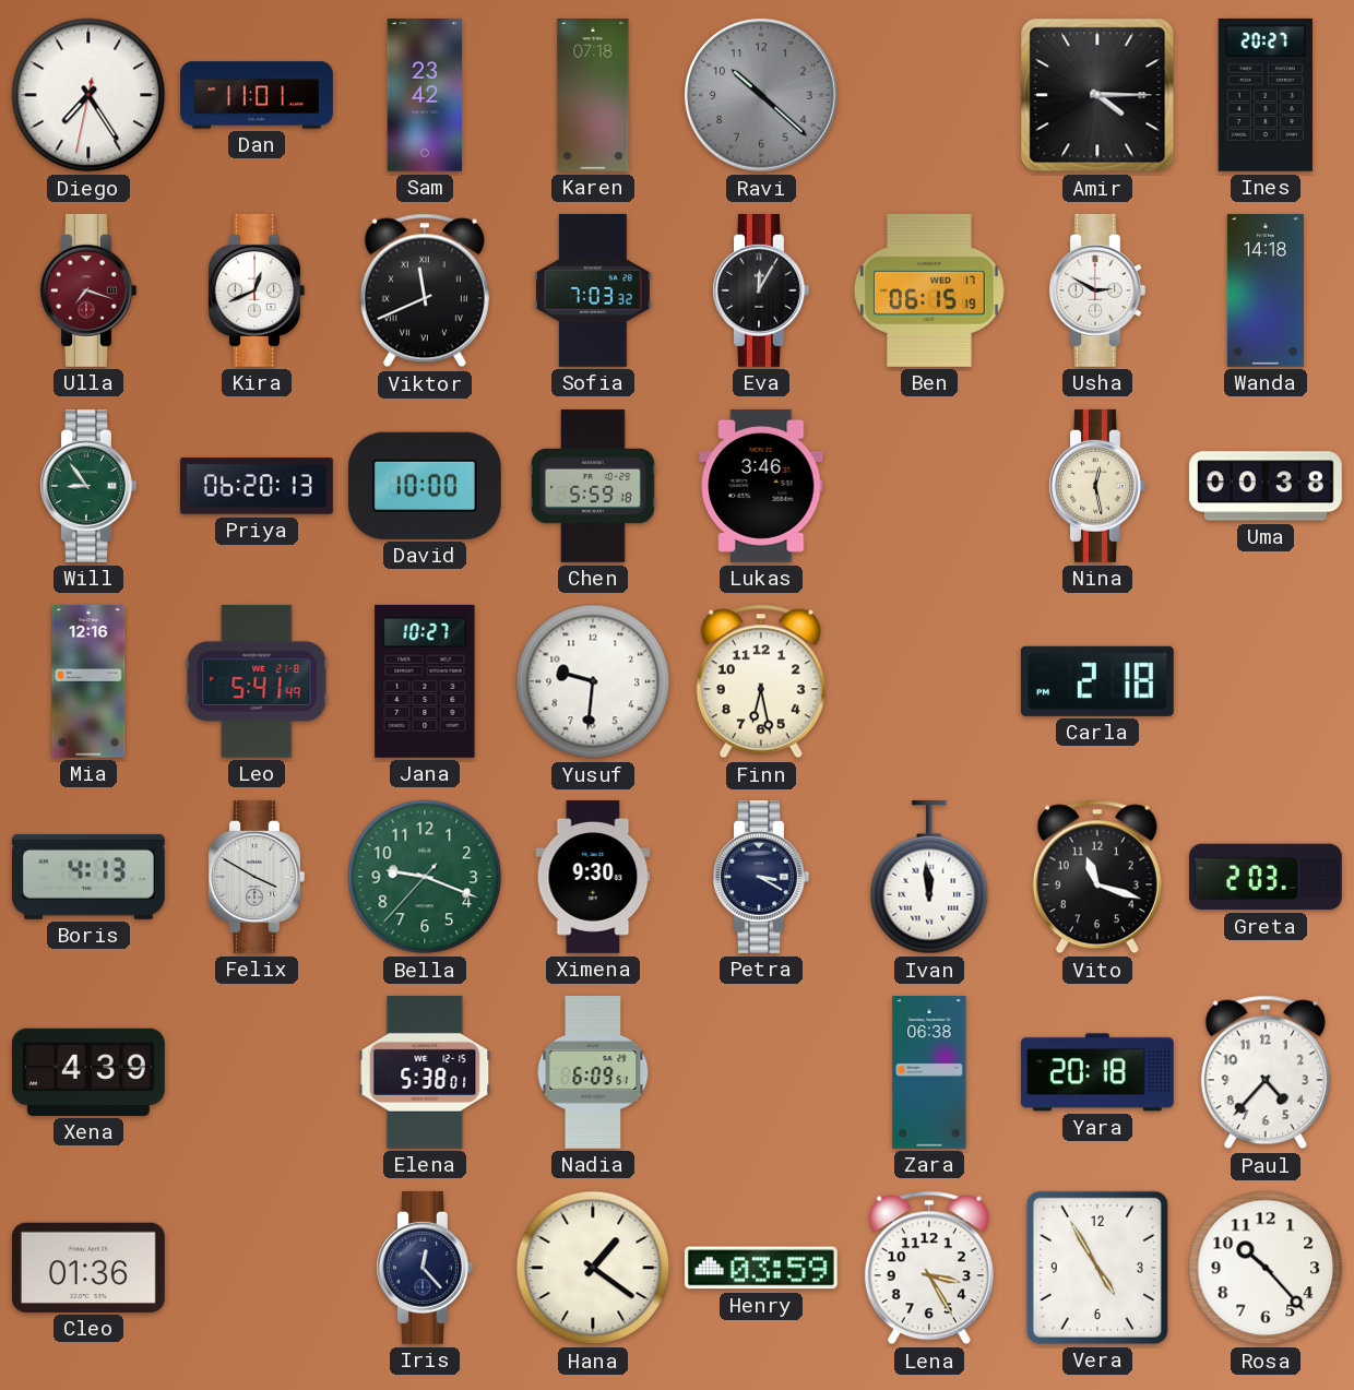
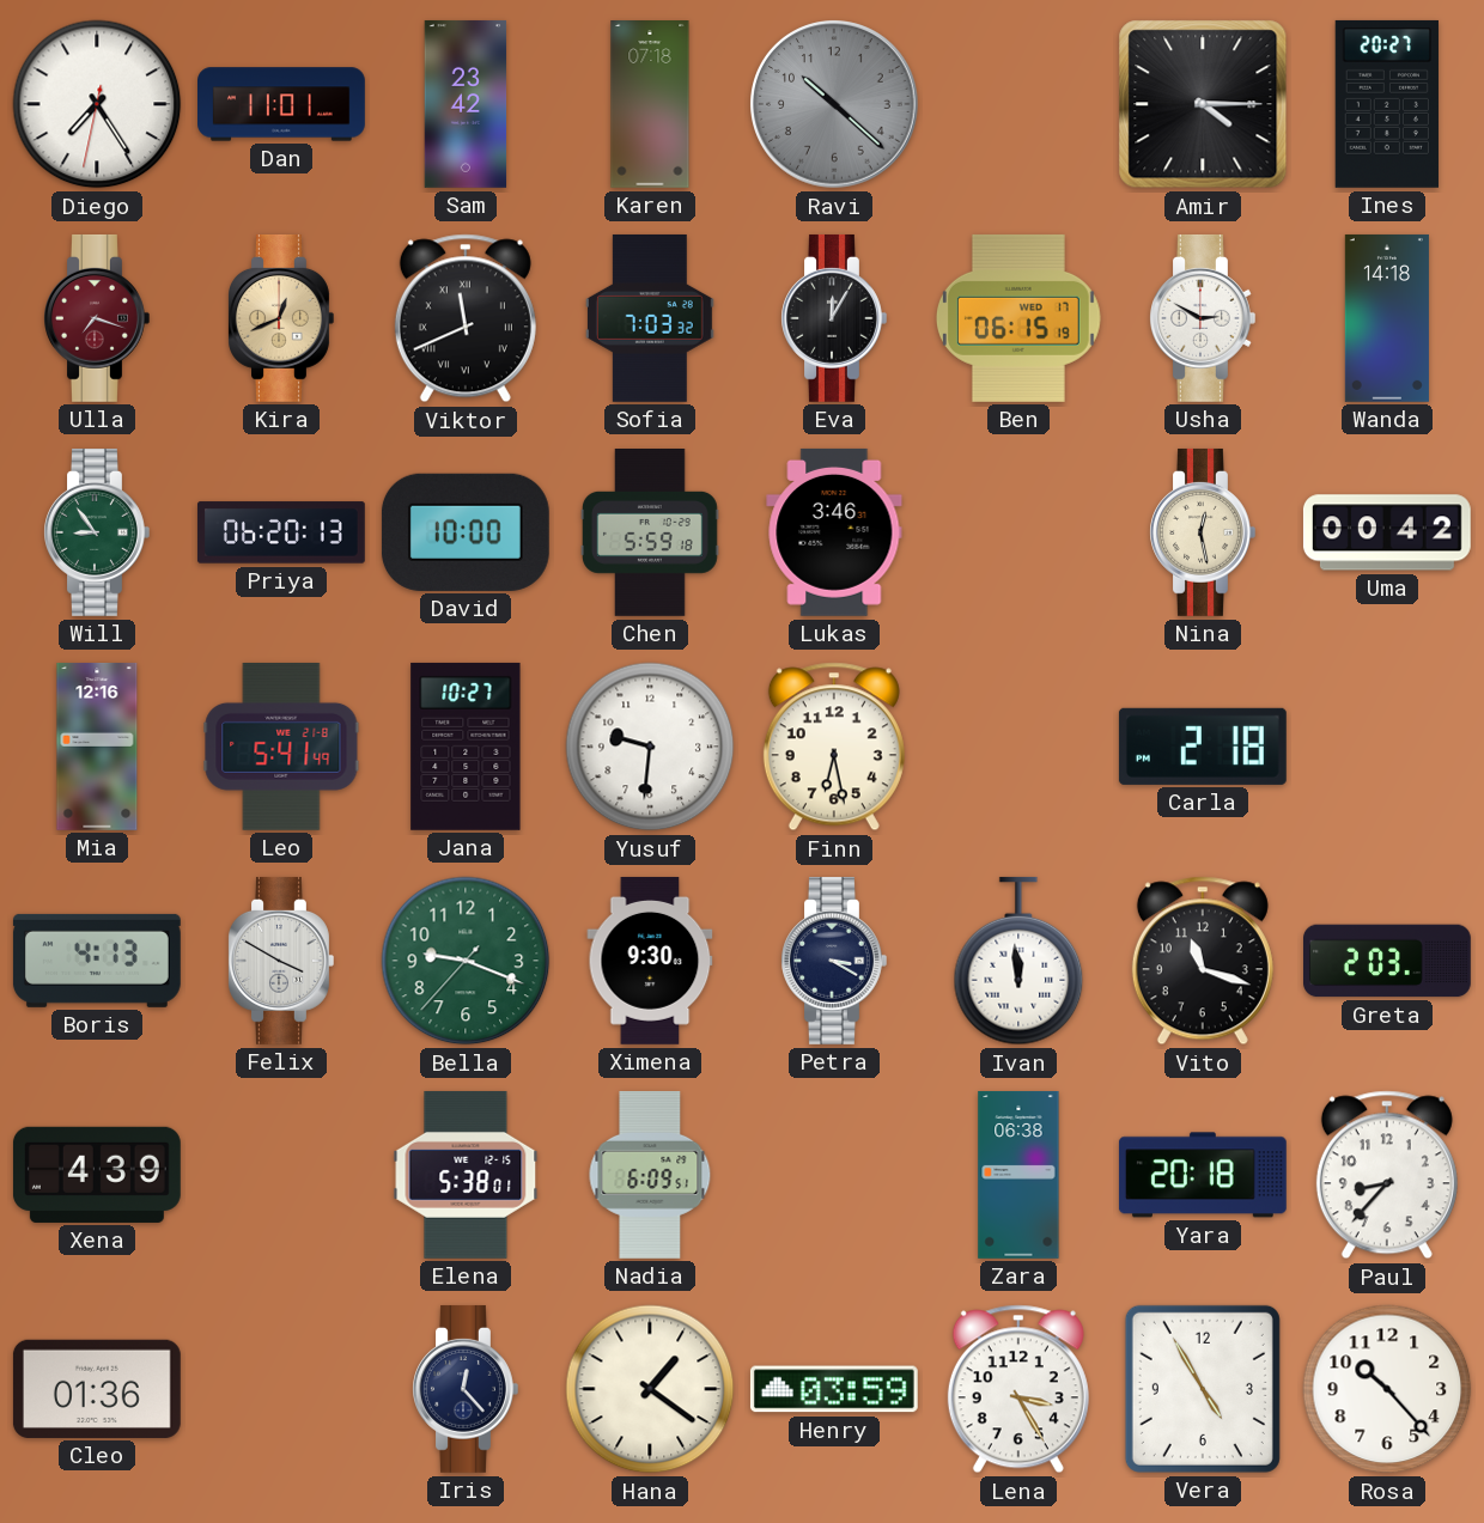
Kira dial: white -> champagne (281, 318)
Uma: 00:38 -> 00:42 (1387, 532)
Paul: 4:37 -> 8:37 (1387, 1175)
